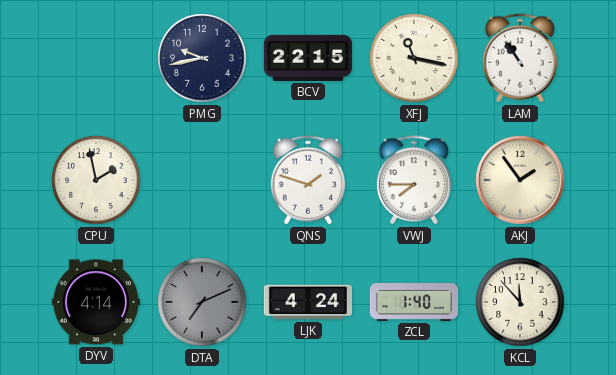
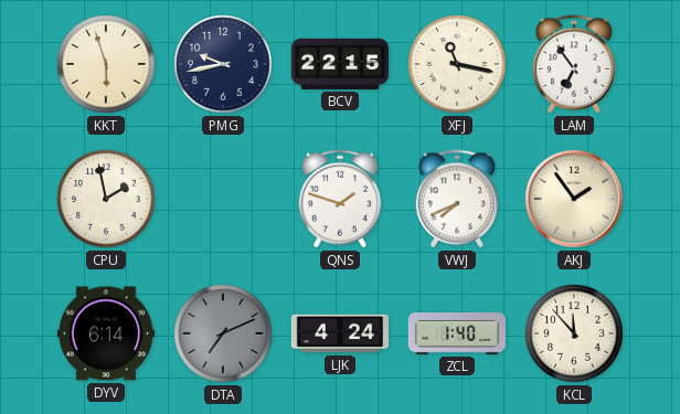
KKT: none -> 5:57 (106, 64)
LAM: 10:54 -> 6:54 (574, 64)
VWJ: 7:45 -> 7:41 (457, 199)
DYV: 4:14 -> 6:14 (106, 333)
